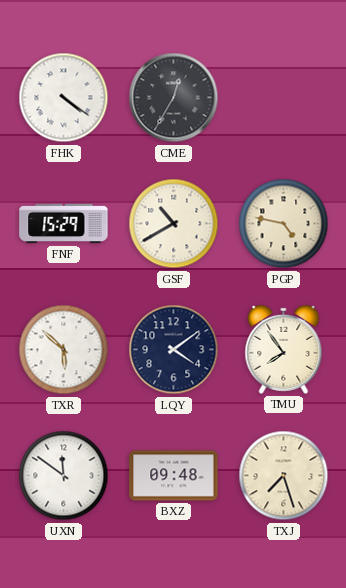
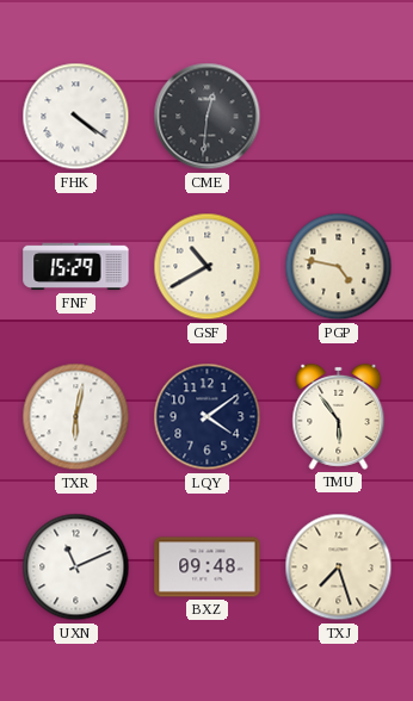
CME: 12:35 -> 12:31 (208, 117)
TXR: 5:52 -> 6:02 (76, 417)
TMU: 7:54 -> 5:54 (339, 416)
UXN: 11:51 -> 11:11 (76, 567)
